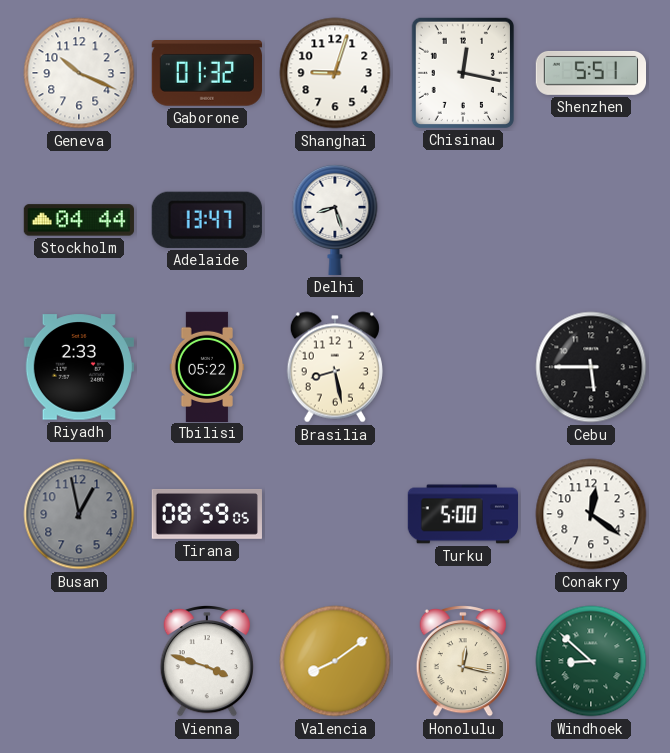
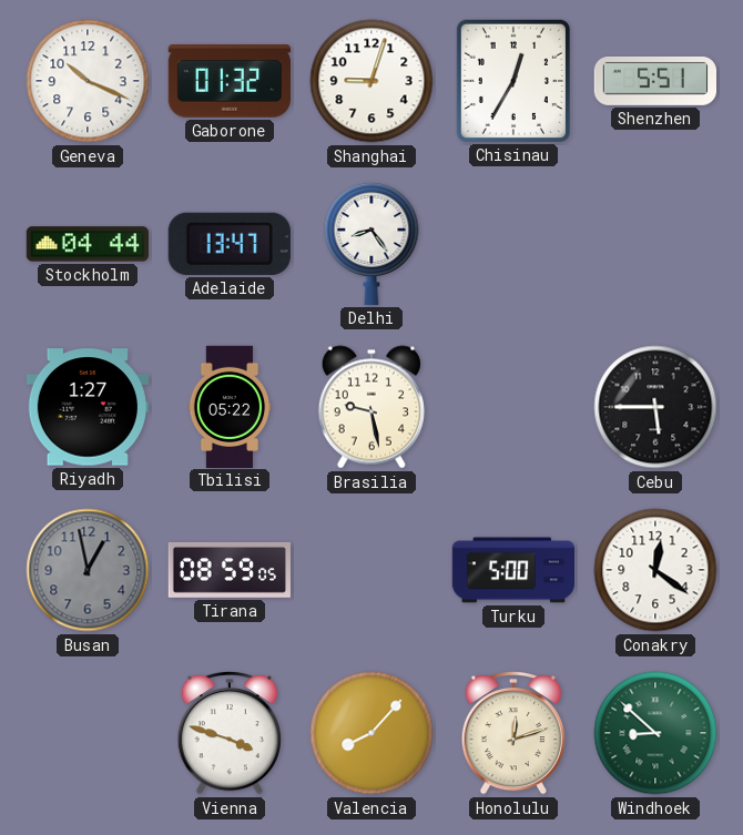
Chisinau: 12:17 -> 12:35 (513, 81)
Delhi: 8:27 -> 8:24 (371, 243)
Riyadh: 2:33 -> 1:27 (88, 407)
Brasilia: 8:28 -> 9:28 (371, 407)
Valencia: 8:09 -> 8:07 (371, 733)
Honolulu: 12:17 -> 12:12 (513, 734)
